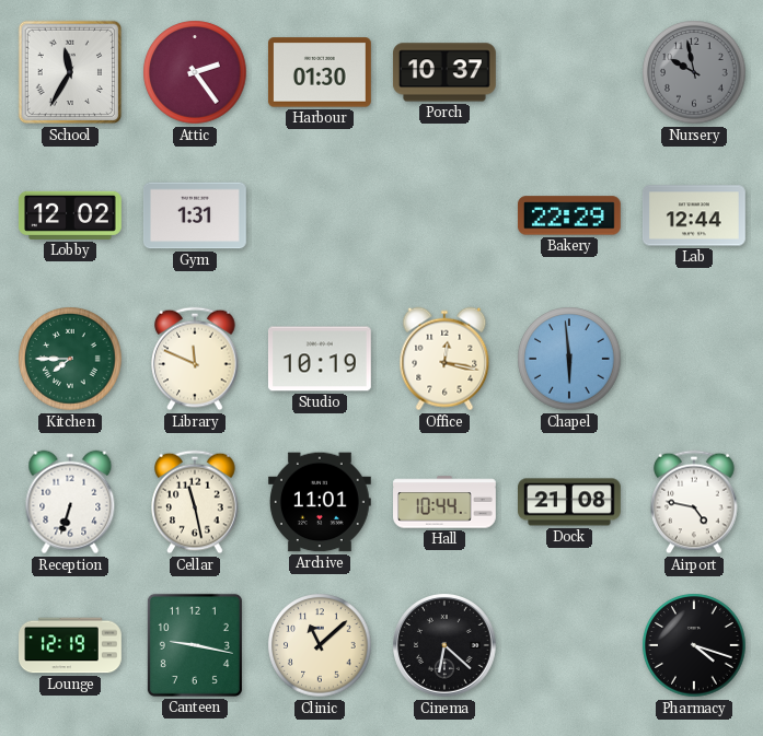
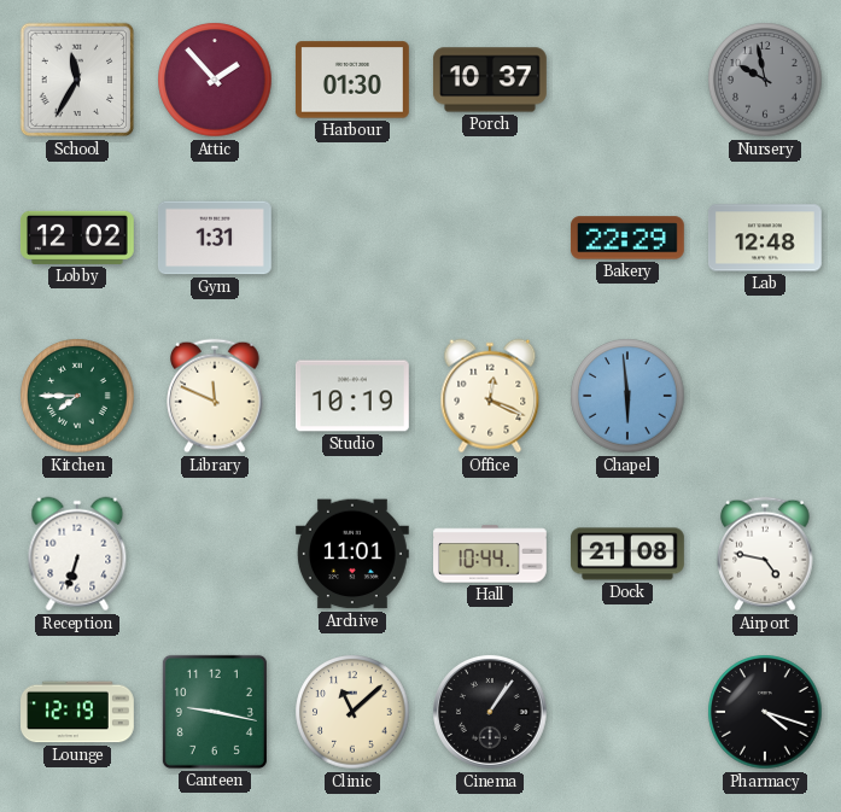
Attic: 2:24 -> 1:53 (215, 80)
Lab: 12:44 -> 12:48 (765, 238)
Office: 12:17 -> 12:19 (490, 396)
Cellar: 11:28 -> none (195, 502)
Cinema: 6:22 -> 1:06 (491, 713)
